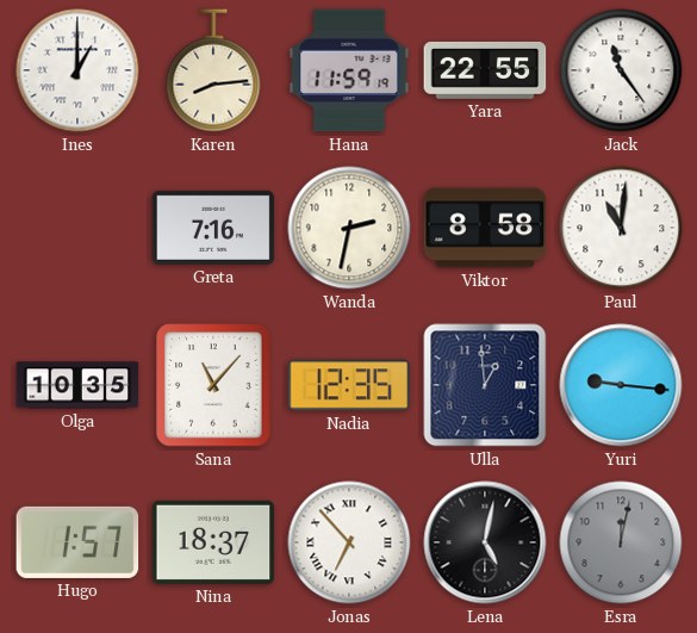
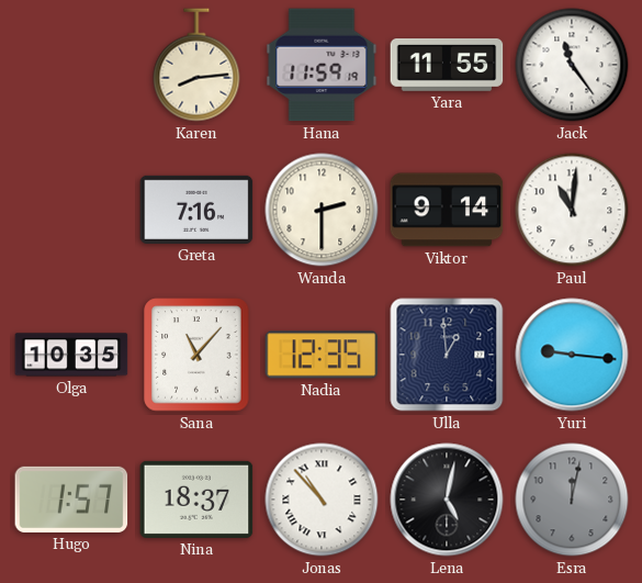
Ines: 1:00 -> none (77, 70)
Yara: 22:55 -> 11:55 (447, 65)
Wanda: 2:32 -> 2:30 (322, 210)
Viktor: 8:58 -> 9:14 (447, 210)
Jonas: 6:53 -> 10:53 (322, 500)
